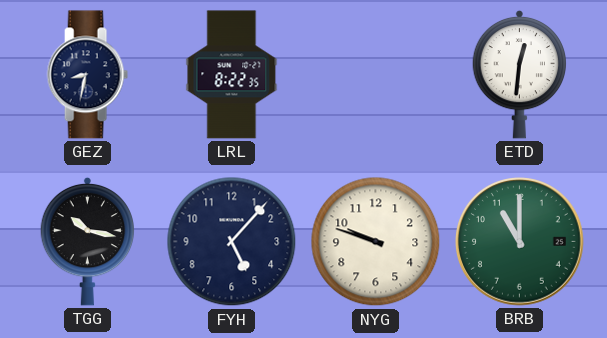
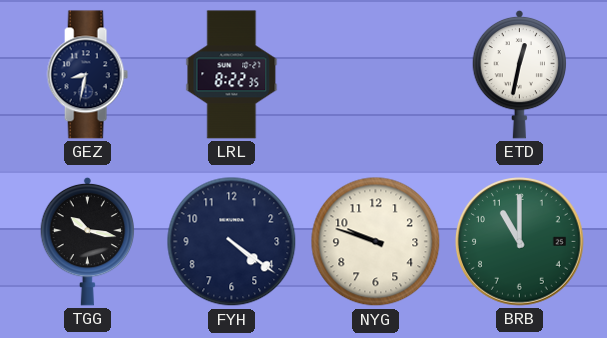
ETD: 12:31 -> 12:32 (520, 74)
FYH: 5:07 -> 4:21 (232, 242)
